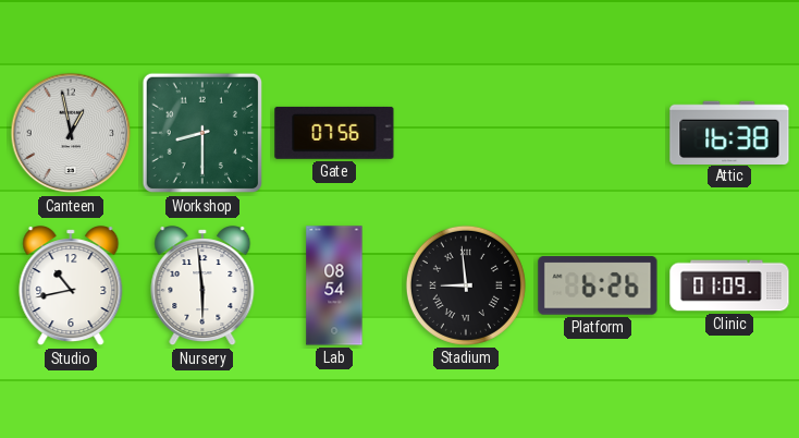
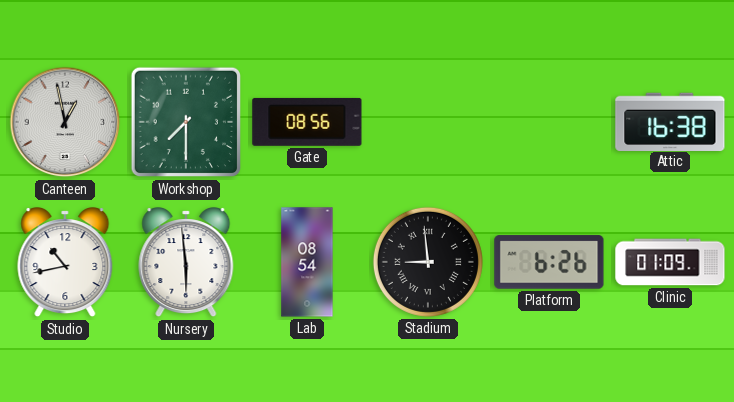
Workshop: 8:30 -> 7:30 (185, 122)
Gate: 07:56 -> 08:56 (307, 122)
